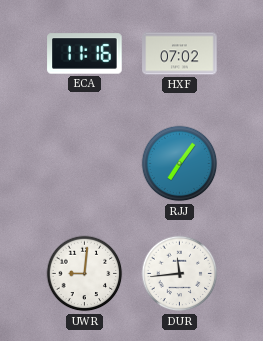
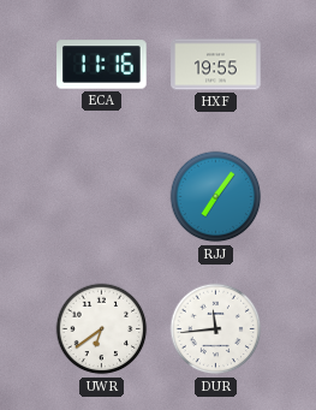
HXF: 07:02 -> 19:55 (216, 65)
UWR: 9:01 -> 6:39 (102, 329)
